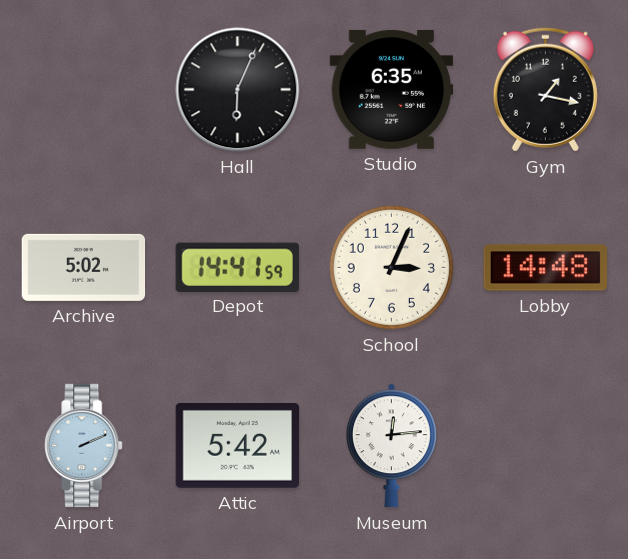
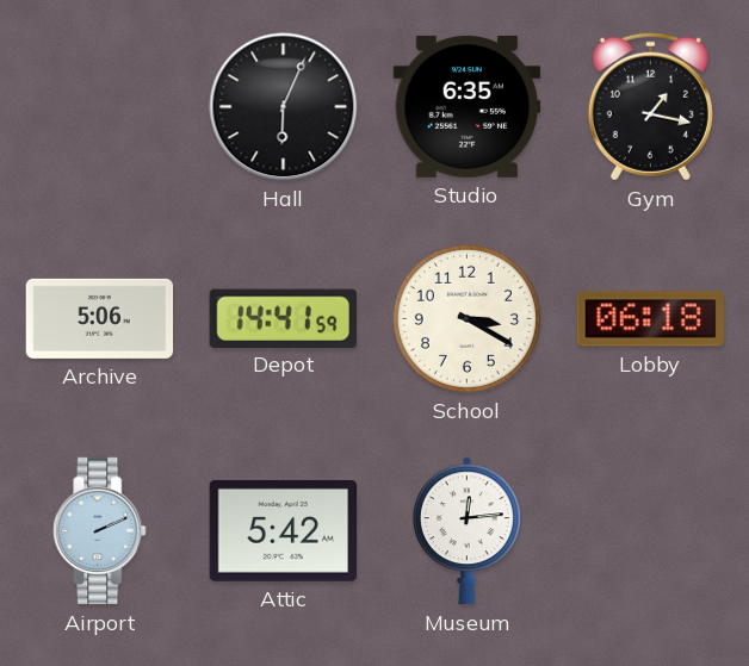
Archive: 5:02 -> 5:06 (100, 318)
School: 3:04 -> 3:20 (466, 318)
Lobby: 14:48 -> 06:18 (651, 319)
